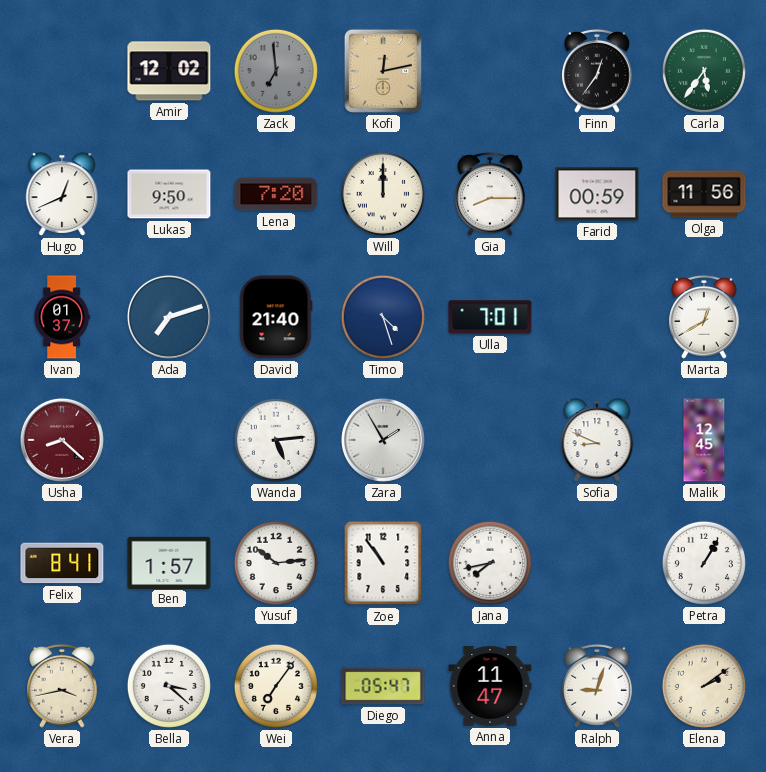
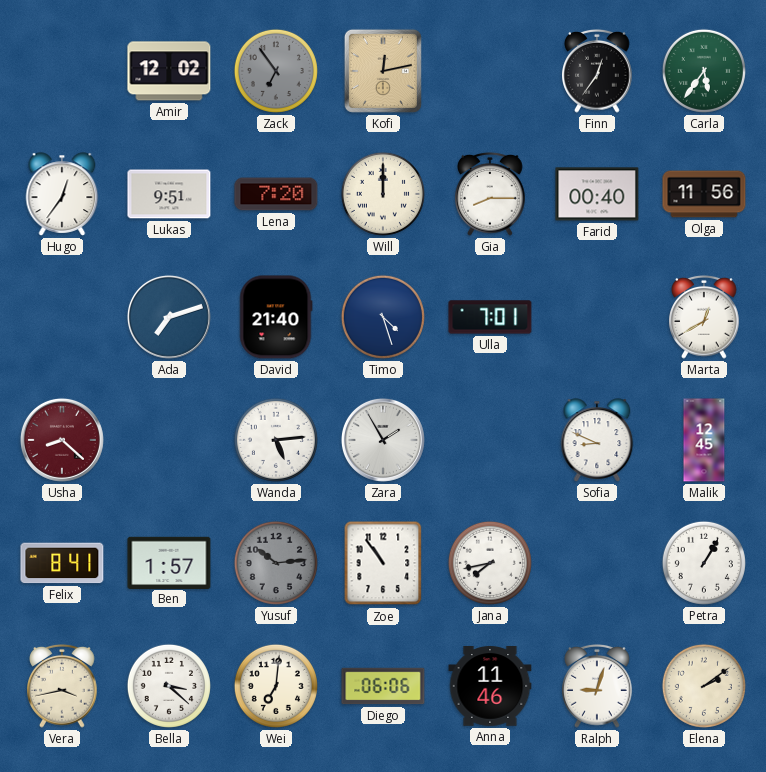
Zack: 6:59 -> 6:54 (276, 71)
Hugo: 12:41 -> 12:36 (62, 194)
Lukas: 9:50 -> 9:51 (169, 194)
Farid: 00:59 -> 00:40 (597, 194)
Ivan: 01:37 -> none (62, 317)
Yusuf dial: white -> grey (276, 563)
Wei: 7:06 -> 7:01 (276, 686)
Diego: 05:47 -> 06:06 (383, 686)
Anna: 11:47 -> 11:46 (490, 687)
